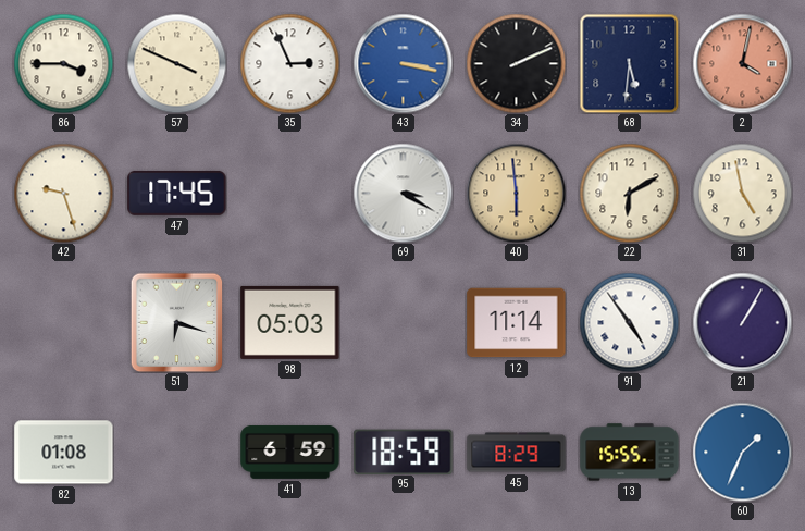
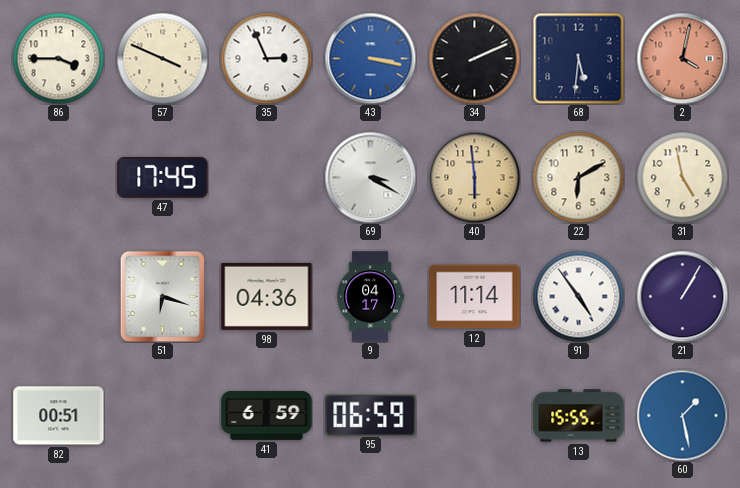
42: 9:27 -> none (63, 193)
98: 05:03 -> 04:36 (267, 296)
9: none -> 04:17 (370, 297)
82: 01:08 -> 00:51 (59, 416)
95: 18:59 -> 06:59 (371, 415)
45: 8:29 -> none (517, 453)
60: 1:34 -> 1:28 (682, 415)
